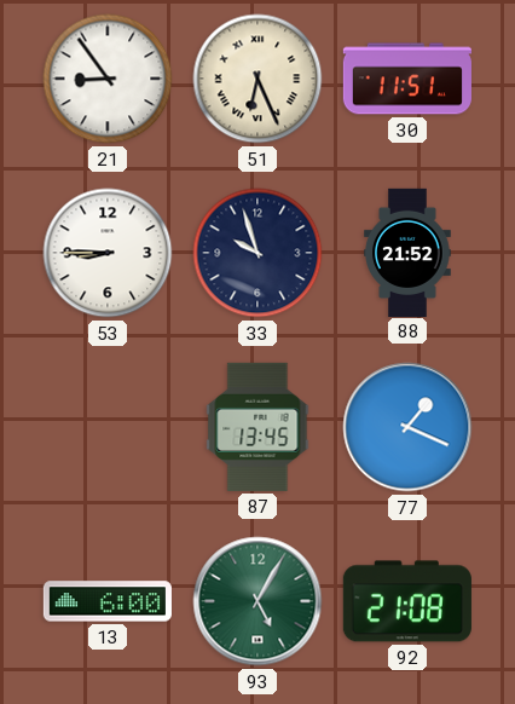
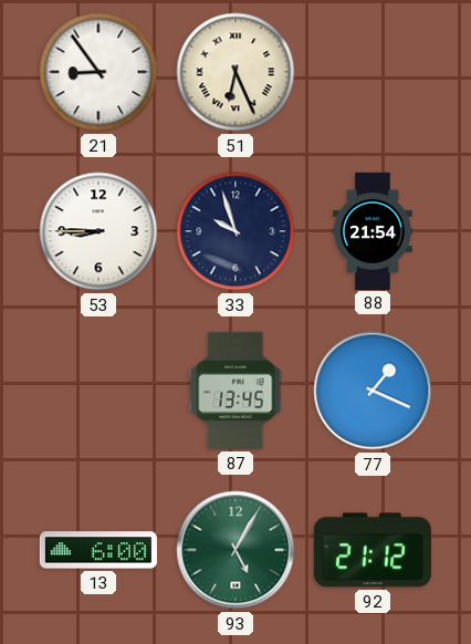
30: 11:51 -> none (407, 79)
88: 21:52 -> 21:54 (373, 230)
92: 21:08 -> 21:12 (373, 550)
